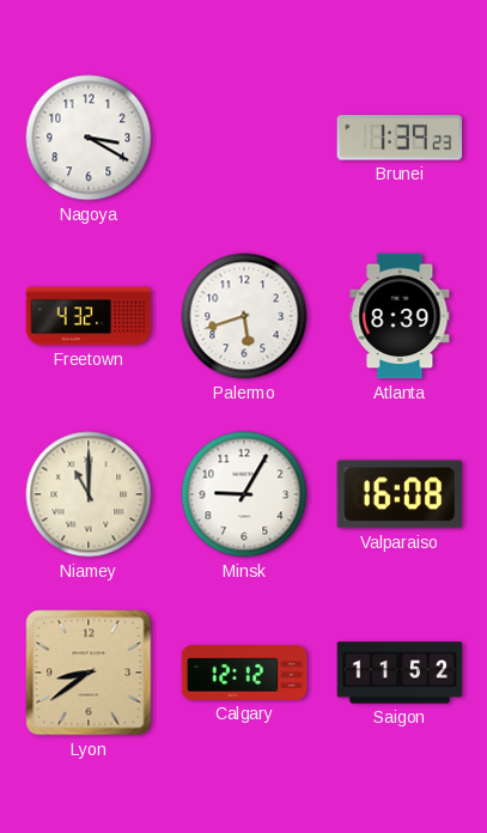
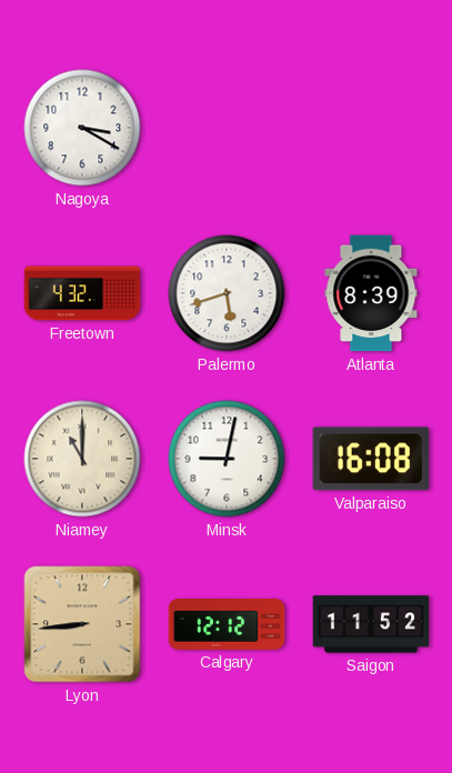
Brunei: 1:39 -> none (400, 138)
Minsk: 9:05 -> 9:02 (227, 459)
Lyon: 8:39 -> 8:44 (82, 624)
